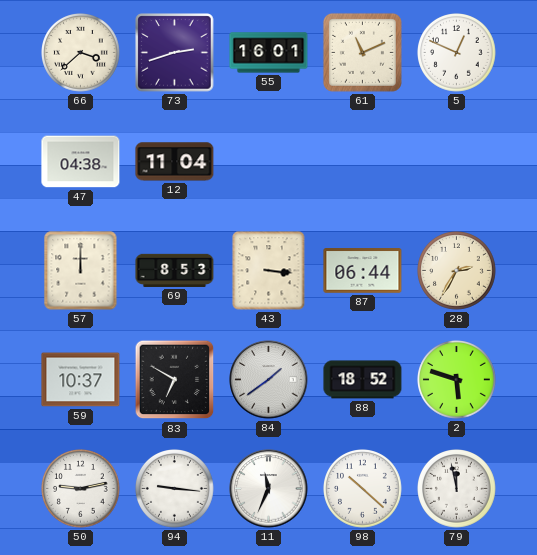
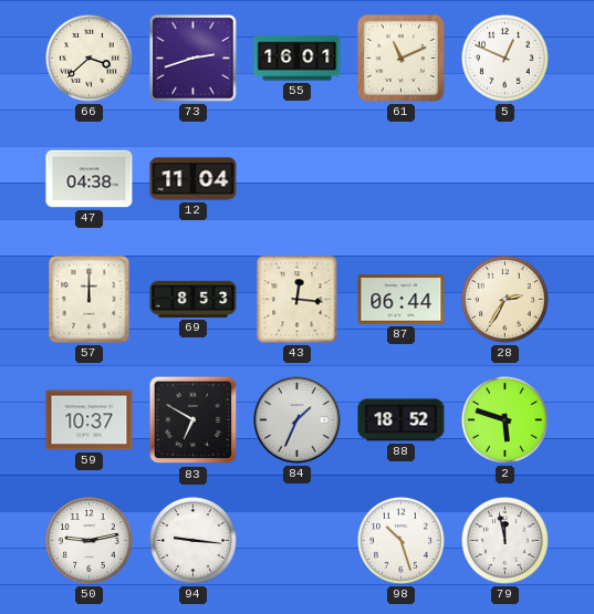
43: 3:16 -> 12:16 (298, 300)
84: 1:39 -> 1:34 (298, 420)
11: 11:34 -> none (269, 489)
98: 10:22 -> 10:27 (402, 541)
